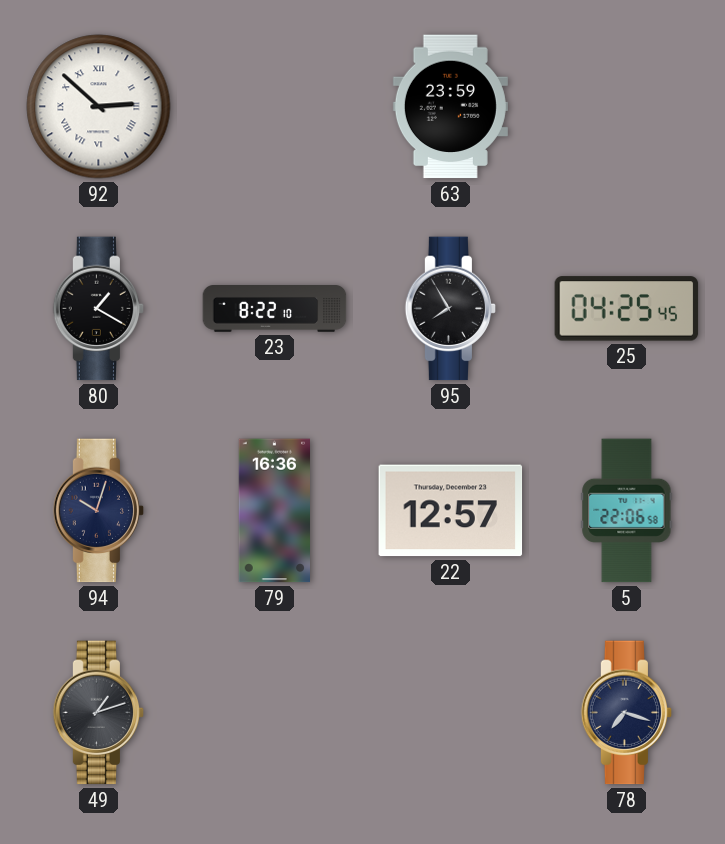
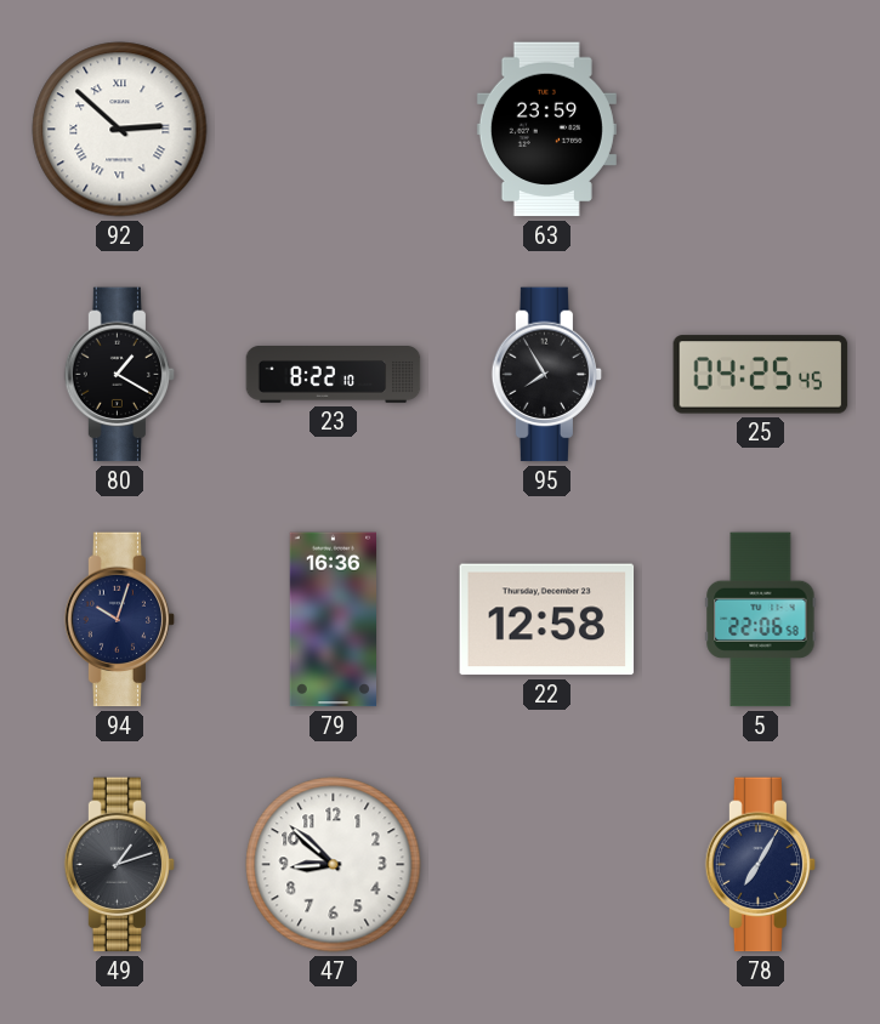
22: 12:57 -> 12:58 (547, 620)
47: none -> 8:52 (334, 865)
78: 7:18 -> 7:05 (761, 865)
